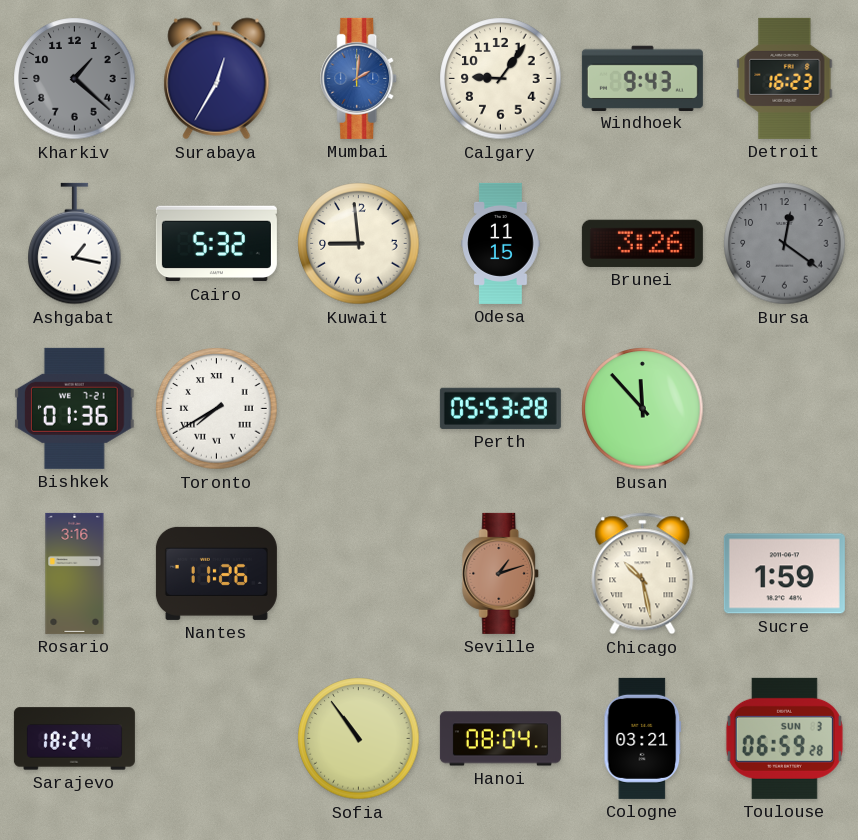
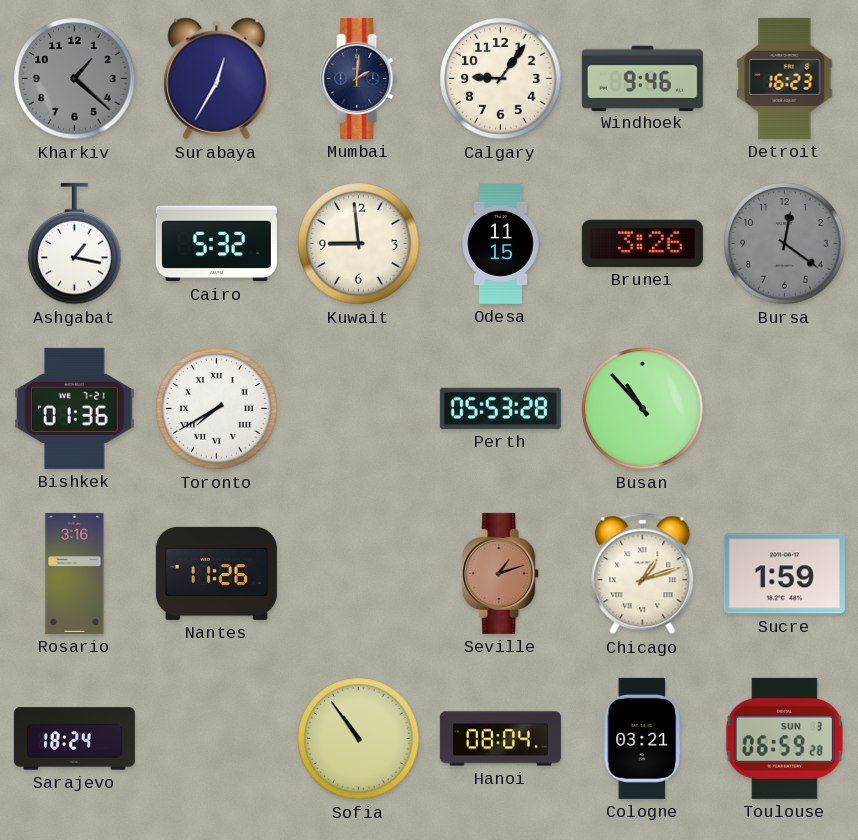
Mumbai dial: blue -> navy (359, 78)
Windhoek: 9:43 -> 9:46 (642, 78)
Busan: 11:53 -> 10:53 (643, 409)
Chicago: 10:28 -> 1:12 (643, 574)
